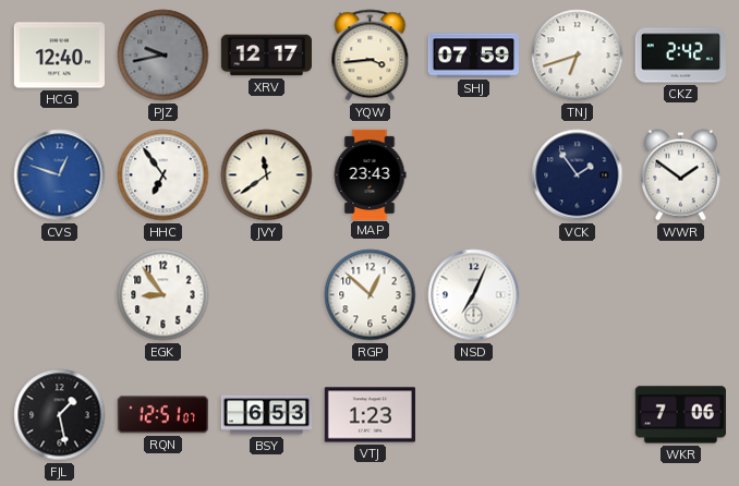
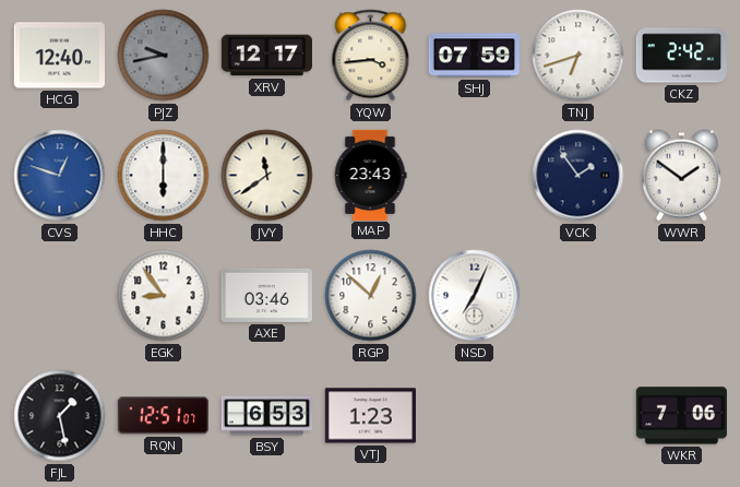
HHC: 6:54 -> 6:00 (164, 176)
AXE: none -> 03:46 (266, 295)
